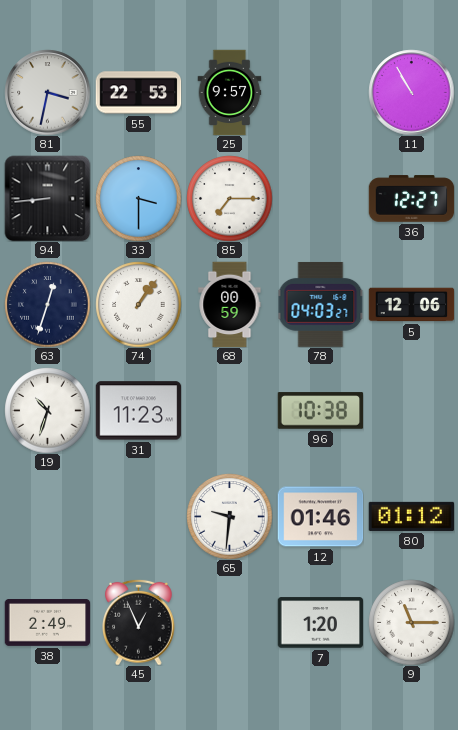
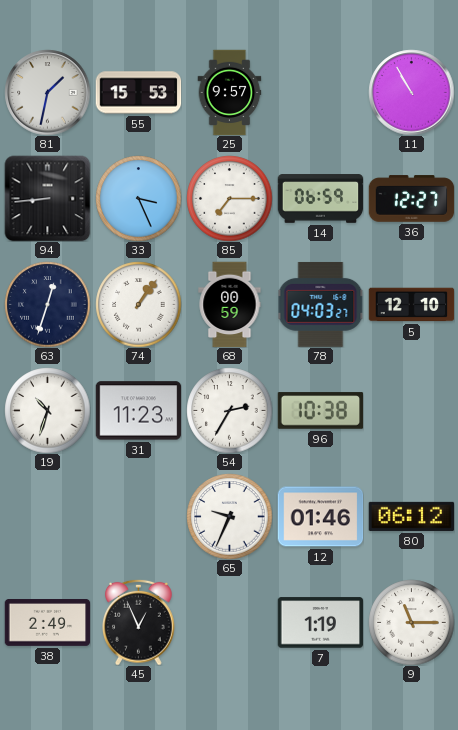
81: 3:32 -> 1:32 (47, 92)
55: 22:53 -> 15:53 (138, 93)
33: 3:30 -> 3:26 (138, 198)
14: none -> 06:59 (320, 199)
5: 12:06 -> 12:10 (411, 305)
54: none -> 2:35 (229, 410)
65: 9:31 -> 9:34 (229, 516)
80: 01:12 -> 06:12 (411, 516)
7: 1:20 -> 1:19 (320, 623)
